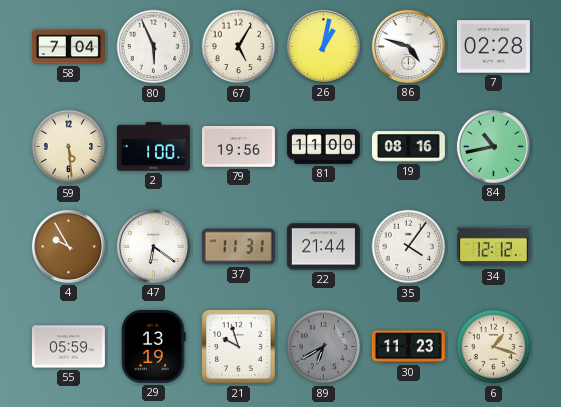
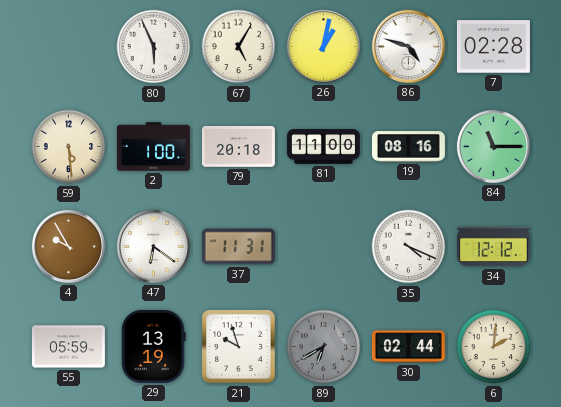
58: 7:04 -> none (68, 47)
79: 19:56 -> 20:18 (238, 147)
84: 10:43 -> 11:15 (493, 146)
22: 21:44 -> none (323, 247)
35: 4:06 -> 4:19 (409, 247)
30: 11:23 -> 02:44 (408, 347)
6: 1:18 -> 2:01 (494, 347)
